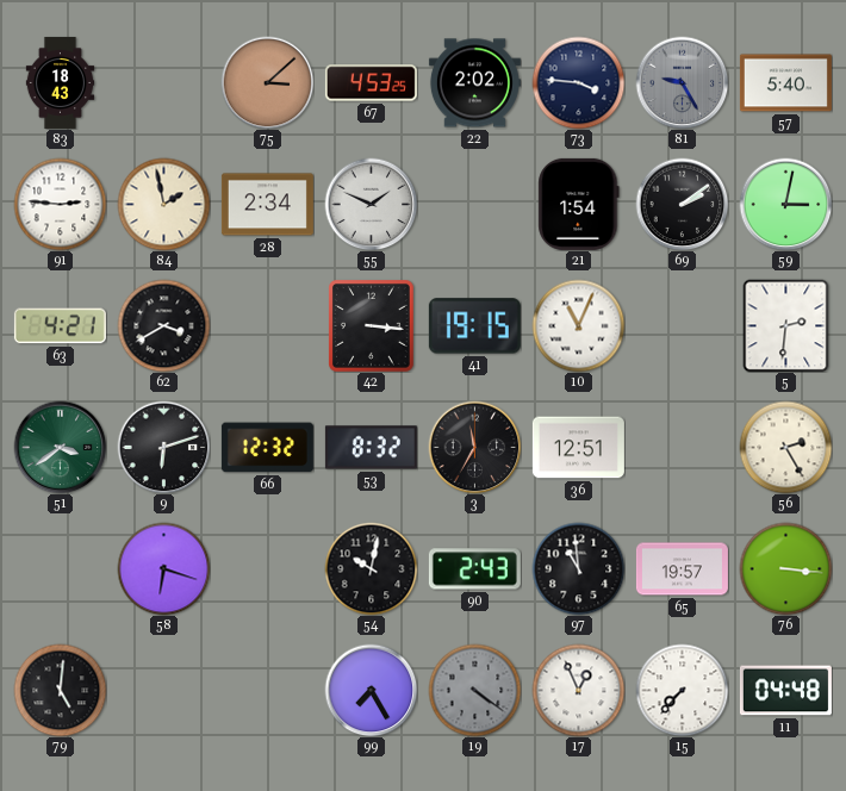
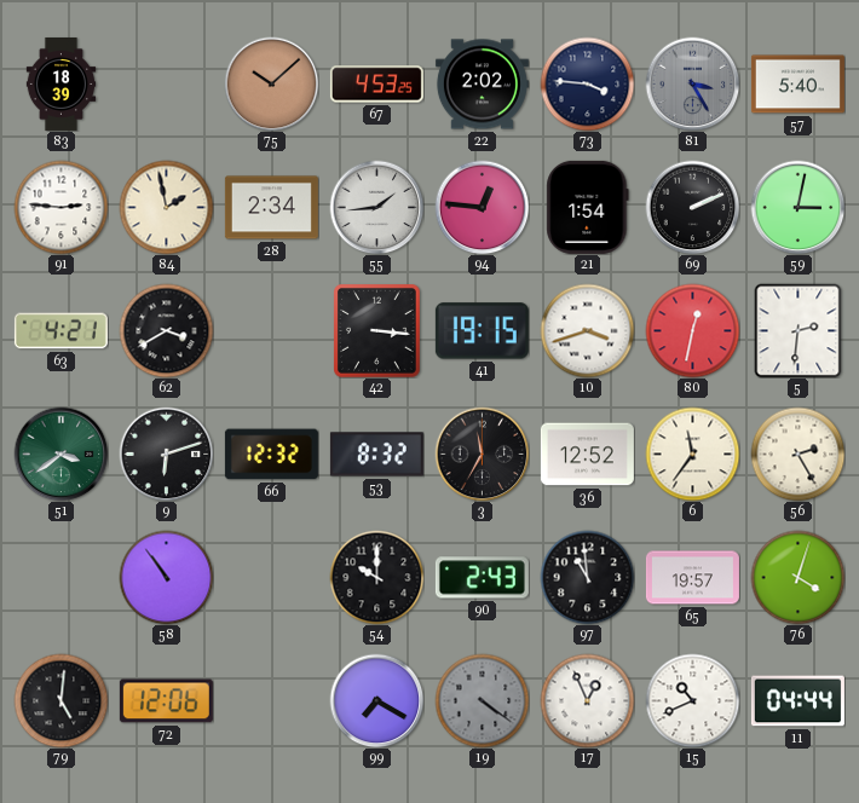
83: 18:43 -> 18:39 (62, 83)
75: 3:08 -> 10:08 (271, 83)
81: 9:25 -> 3:25 (692, 83)
55: 1:49 -> 1:44 (376, 207)
94: none -> 12:46 (482, 207)
69: 2:09 -> 2:11 (692, 207)
10: 11:04 -> 3:42 (587, 330)
80: none -> 12:32 (692, 330)
36: 12:51 -> 12:52 (587, 455)
6: none -> 11:36 (692, 454)
58: 6:18 -> 10:54 (166, 577)
54: 10:02 -> 10:00 (376, 577)
76: 3:16 -> 4:03 (797, 577)
72: none -> 12:06 (166, 701)
99: 7:25 -> 7:20 (376, 700)
15: 7:37 -> 10:41 (692, 700)
11: 04:48 -> 04:44 (797, 701)
